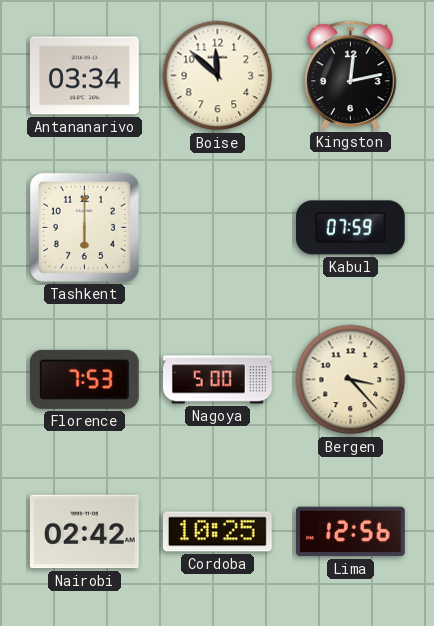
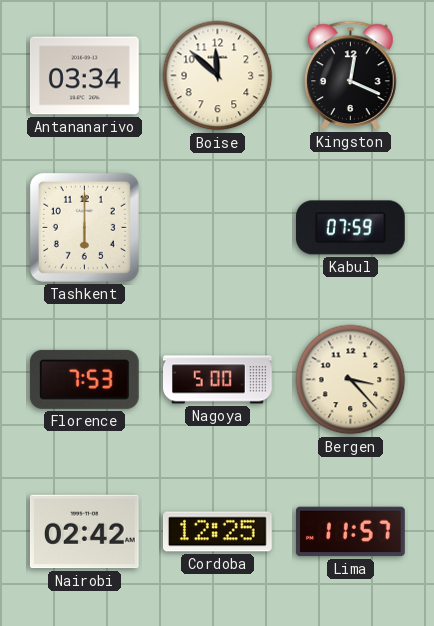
Kingston: 12:13 -> 12:19 (351, 75)
Cordoba: 10:25 -> 12:25 (217, 532)
Lima: 12:56 -> 11:57 (350, 532)
